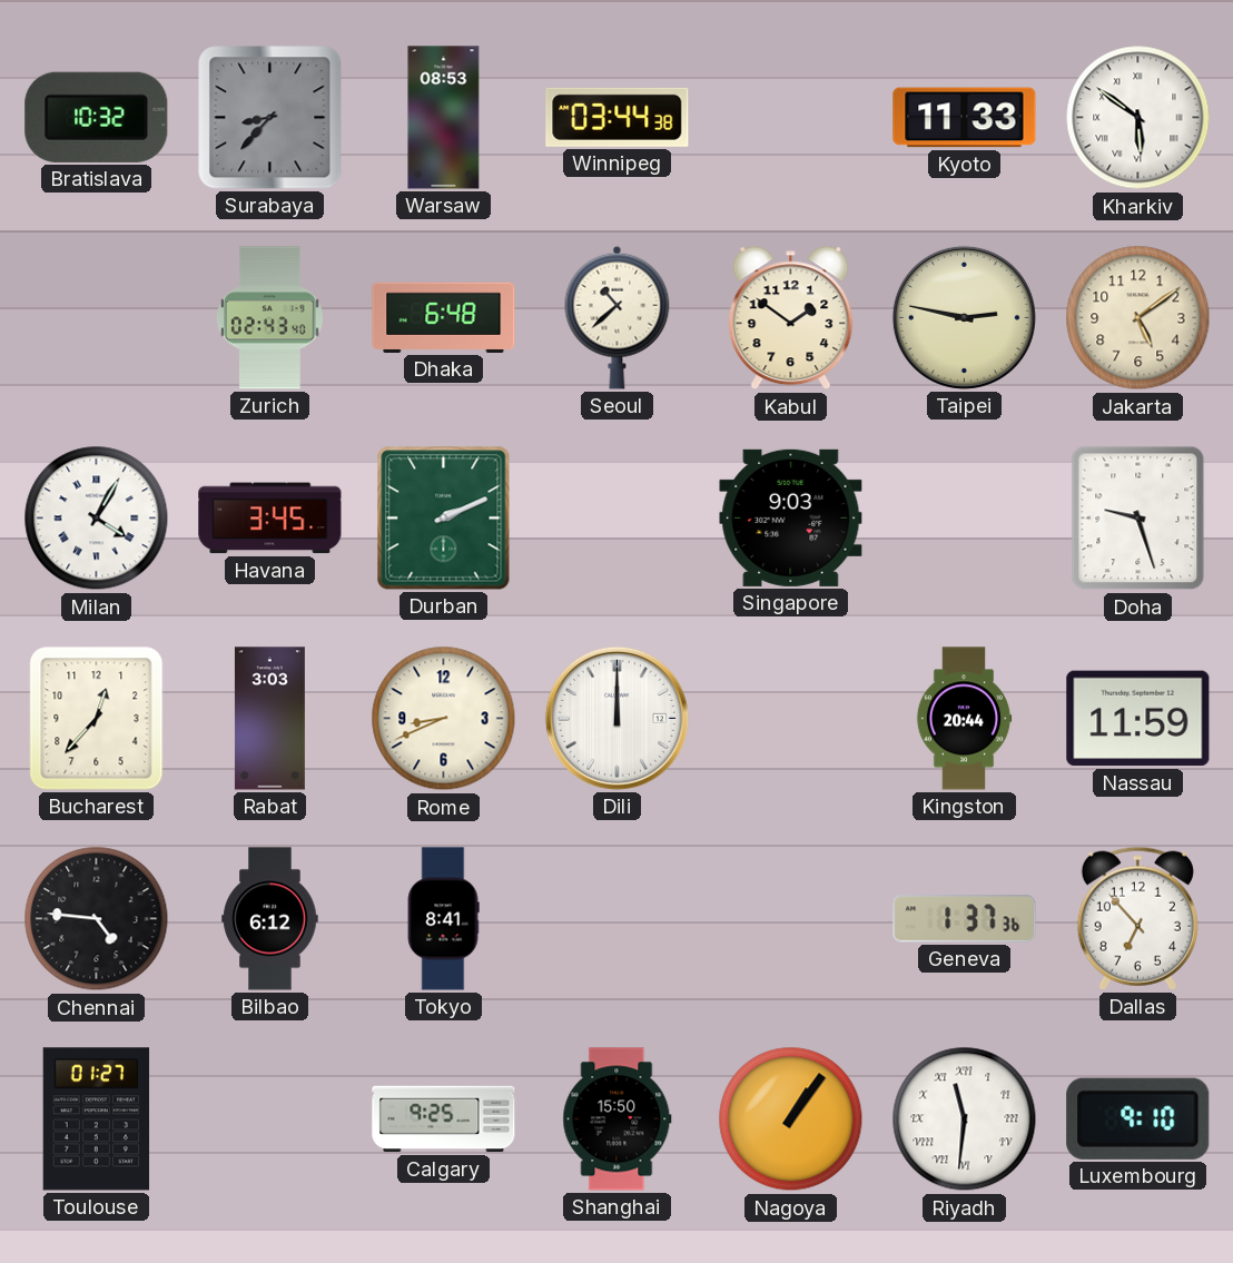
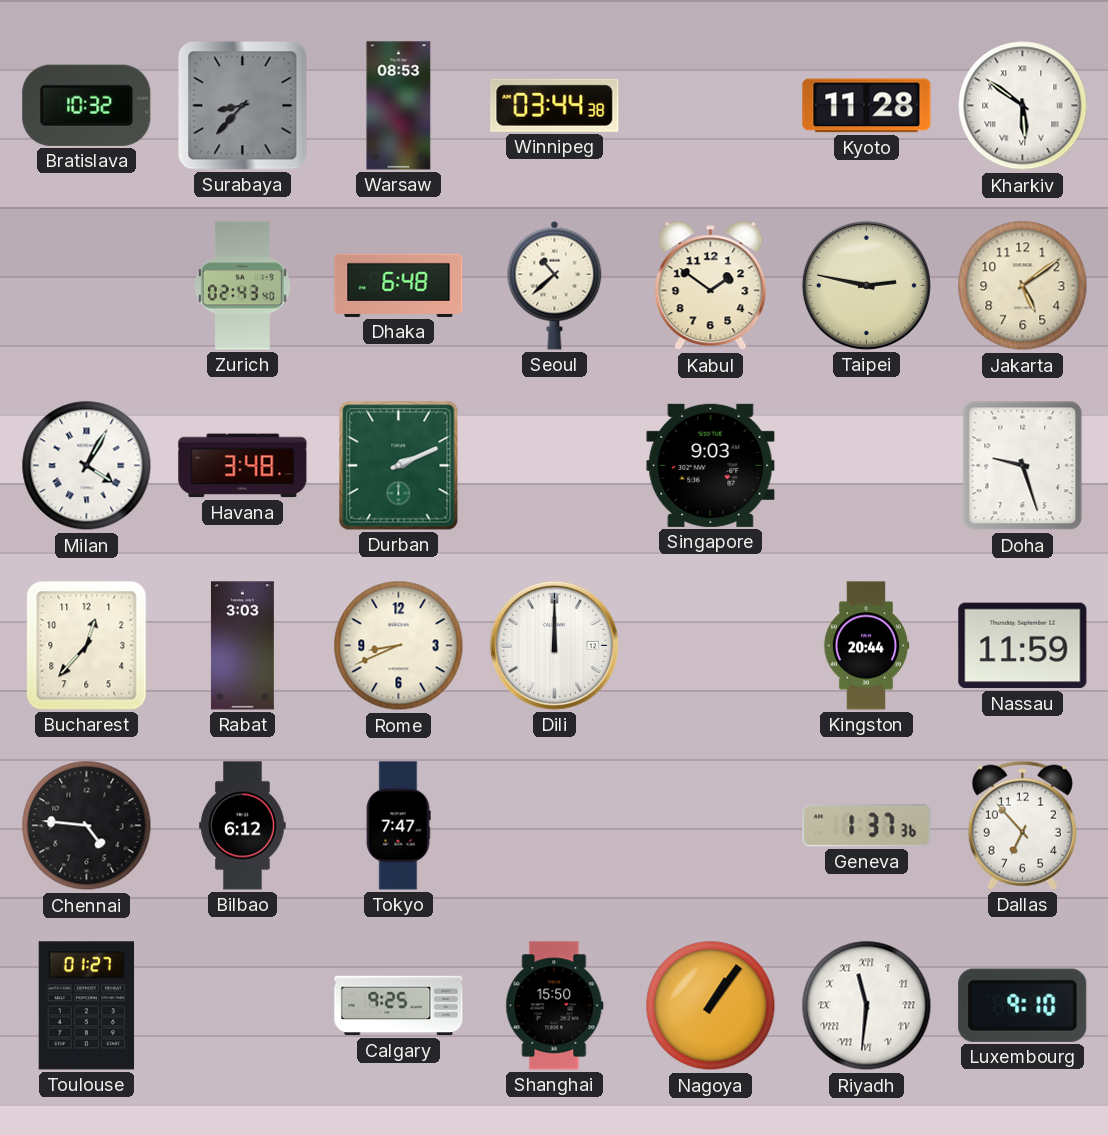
Kyoto: 11:33 -> 11:28 (867, 106)
Havana: 3:45 -> 3:48 (243, 466)
Tokyo: 8:41 -> 7:47 (398, 826)
